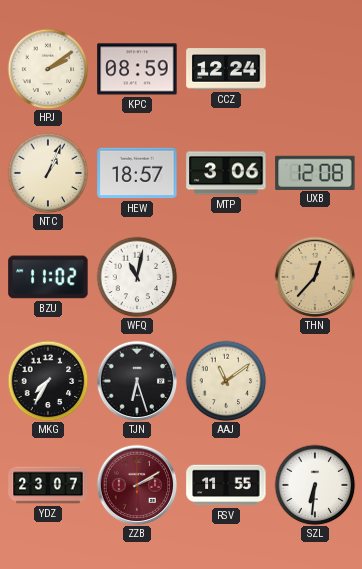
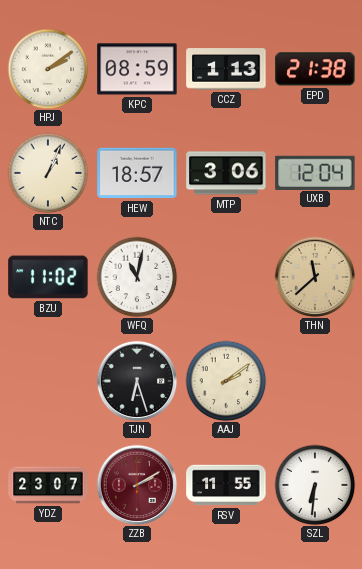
CCZ: 12:24 -> 1:13 (226, 69)
EPD: none -> 21:38 (315, 69)
UXB: 12:08 -> 12:04 (315, 172)
THN: 12:37 -> 11:38 (315, 277)
MKG: 7:35 -> none (48, 381)
AAJ: 11:09 -> 2:09 (226, 381)
